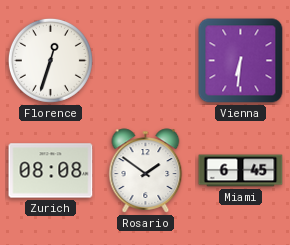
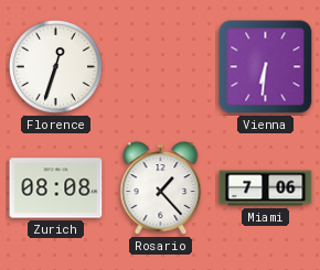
Rosario: 1:51 -> 1:23 (161, 188)
Miami: 6:45 -> 7:06 (266, 188)
